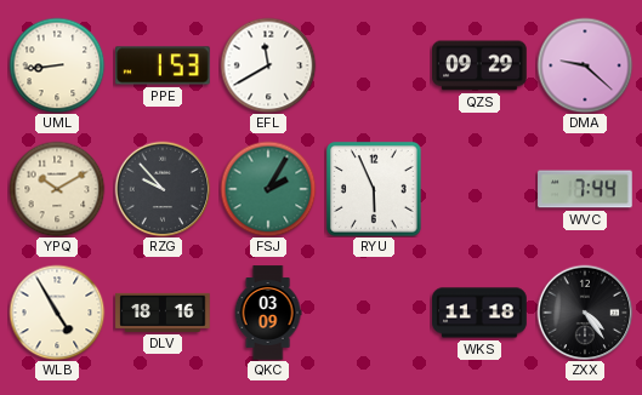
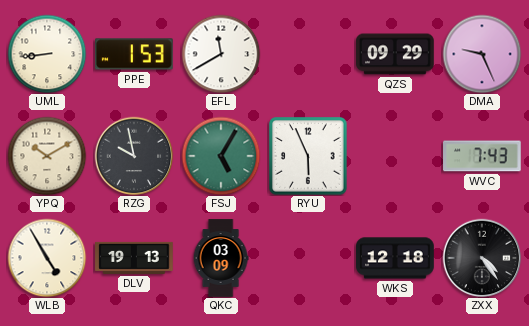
DMA: 9:22 -> 9:26 (482, 54)
RZG: 9:53 -> 9:58 (134, 156)
FSJ: 2:05 -> 5:05 (221, 156)
WVC: 7:44 -> 7:43 (482, 156)
DLV: 18:16 -> 19:13 (134, 258)
WKS: 11:18 -> 12:18 (395, 258)
